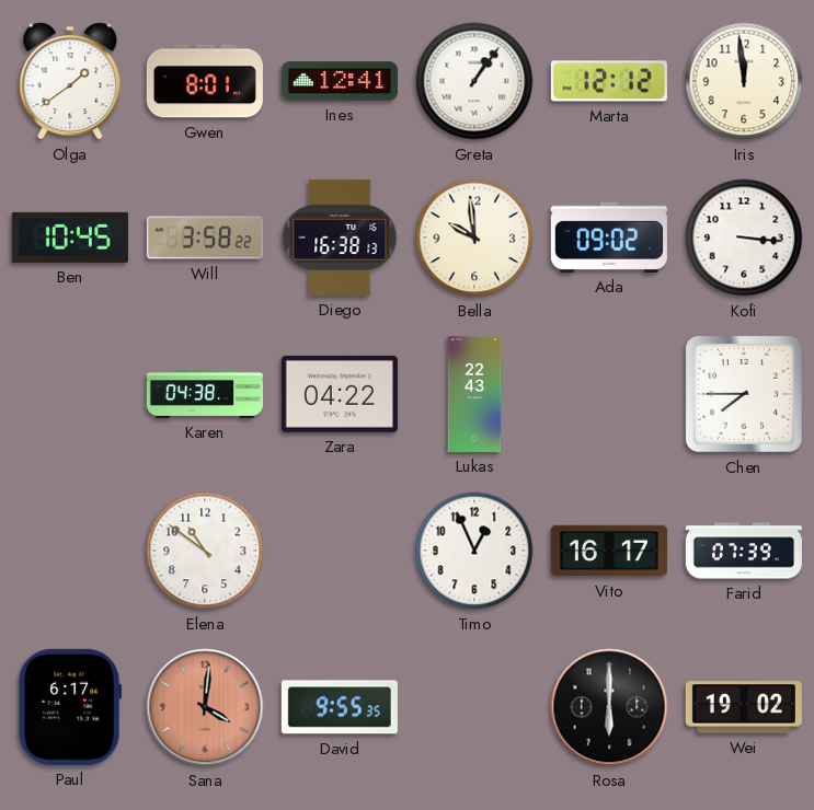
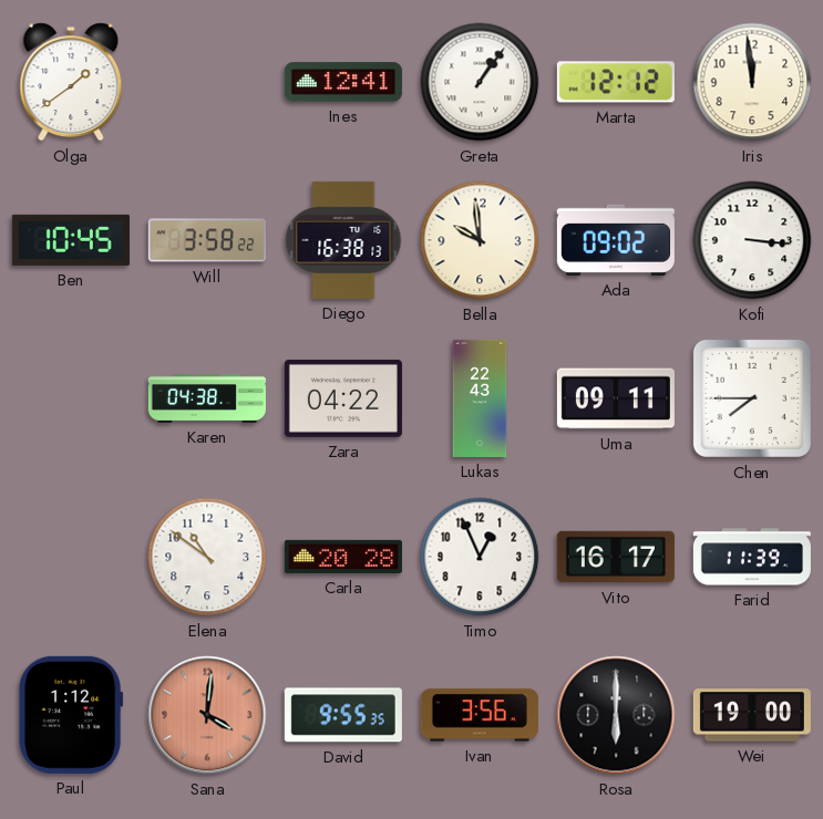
Gwen: 8:01 -> none (205, 81)
Uma: none -> 09:11 (616, 398)
Carla: none -> 20:28 (343, 557)
Farid: 07:39 -> 11:39 (752, 557)
Paul: 6:17 -> 1:12 (71, 715)
Ivan: none -> 3:56 (480, 715)
Wei: 19:02 -> 19:00 (752, 715)
